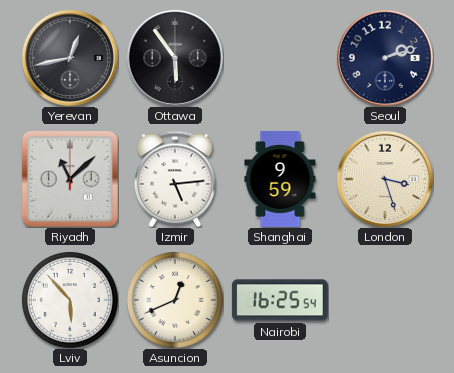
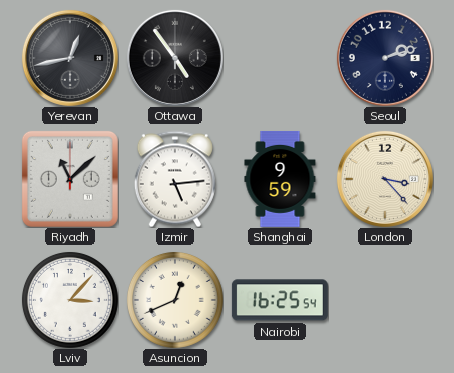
Ottawa: 5:54 -> 4:54 (175, 58)
London: 3:27 -> 3:23 (385, 179)
Lviv: 5:53 -> 3:07 (70, 300)
